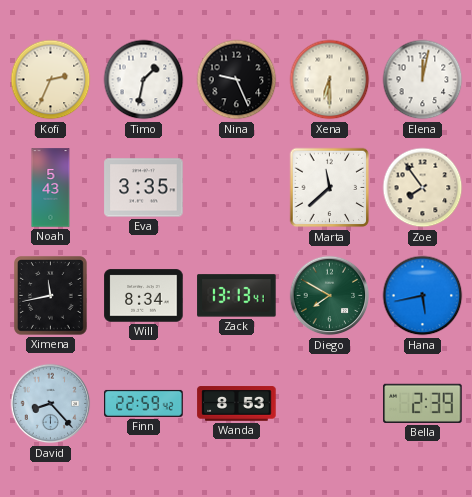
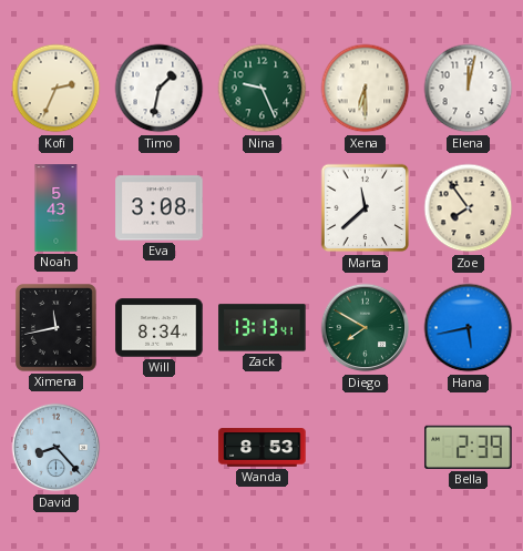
Nina dial: black -> green (263, 89)
Eva: 3:35 -> 3:08 (160, 208)
Finn: 22:59 -> none (144, 403)
